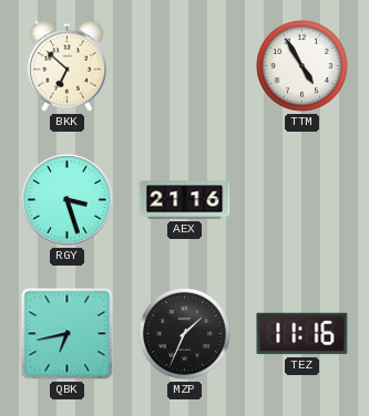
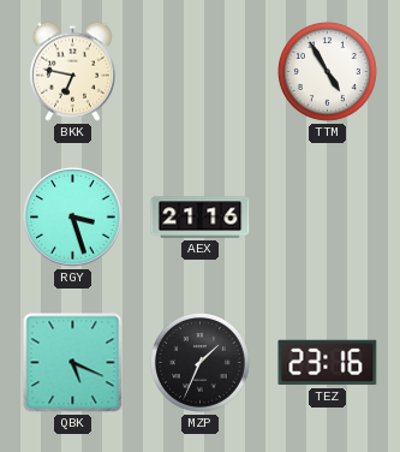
BKK: 6:52 -> 6:47 (72, 71)
QBK: 6:43 -> 5:19 (73, 363)
TEZ: 11:16 -> 23:16 (328, 363)
